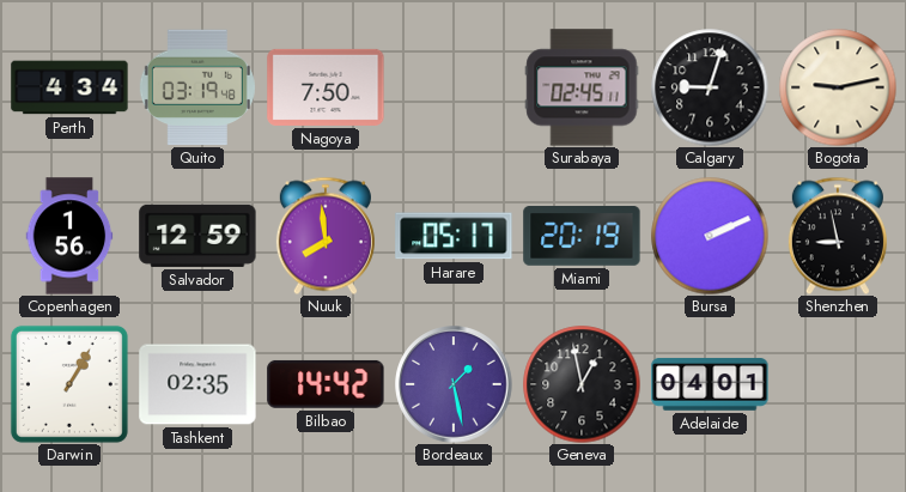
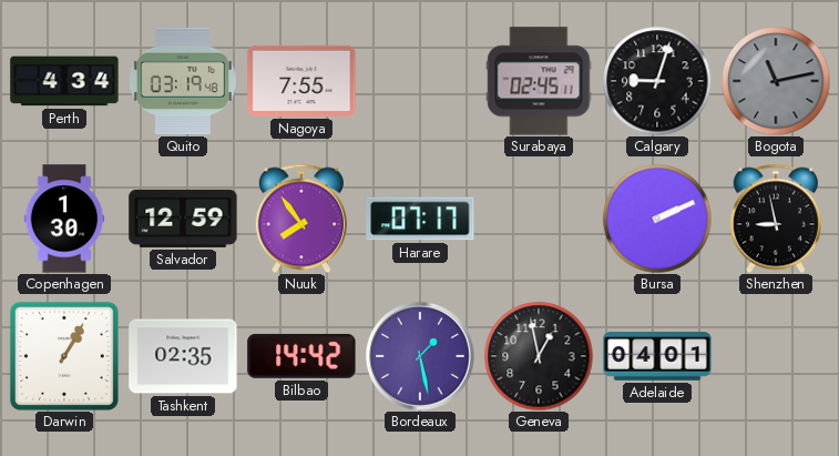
Nagoya: 7:50 -> 7:55 (301, 81)
Bogota: 9:13 -> 11:13 (776, 81)
Bogota dial: cream -> grey (776, 81)
Copenhagen: 1:56 -> 1:30 (64, 219)
Nuuk: 7:59 -> 7:54 (301, 219)
Harare: 05:17 -> 07:17 (420, 219)
Miami: 20:19 -> none (582, 237)
